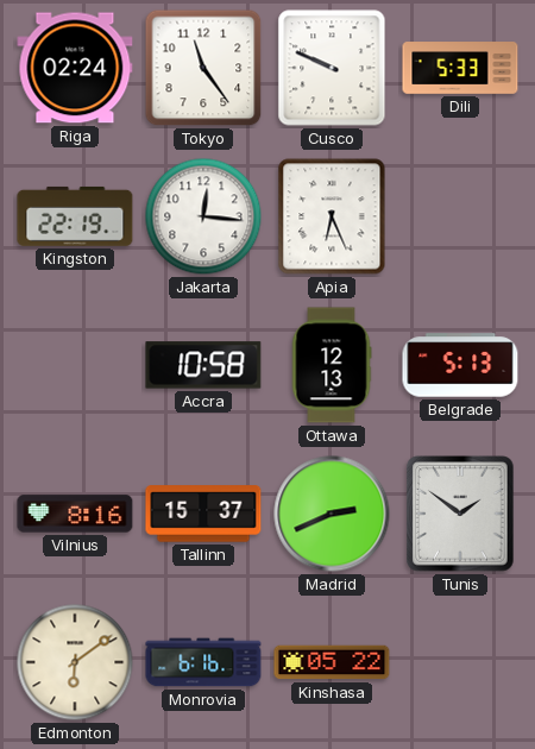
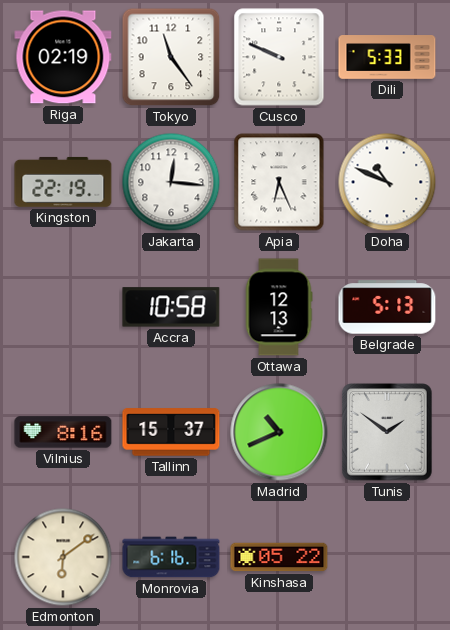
Riga: 02:24 -> 02:19 (63, 57)
Doha: none -> 10:49 (387, 182)
Madrid: 2:41 -> 10:41 (279, 432)
